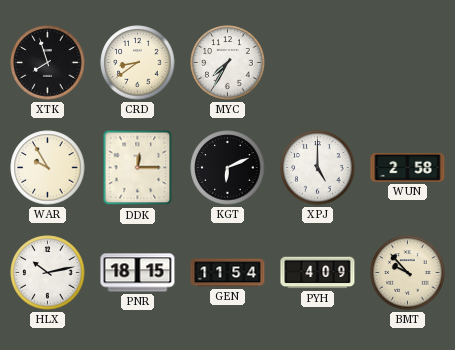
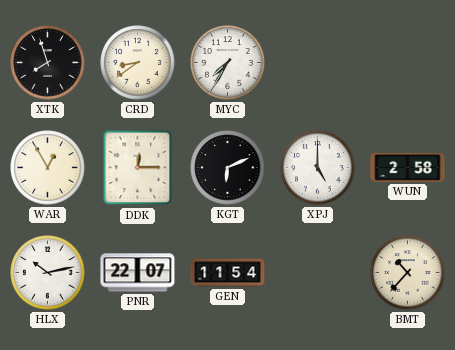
WAR: 9:55 -> 12:55 (48, 168)
PNR: 18:15 -> 22:07 (138, 273)
PYH: 4:09 -> none (318, 273)
BMT: 9:53 -> 10:37 (408, 273)
